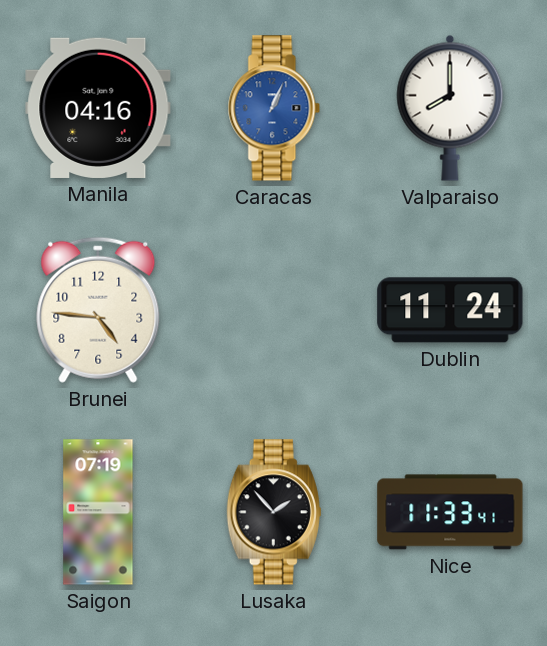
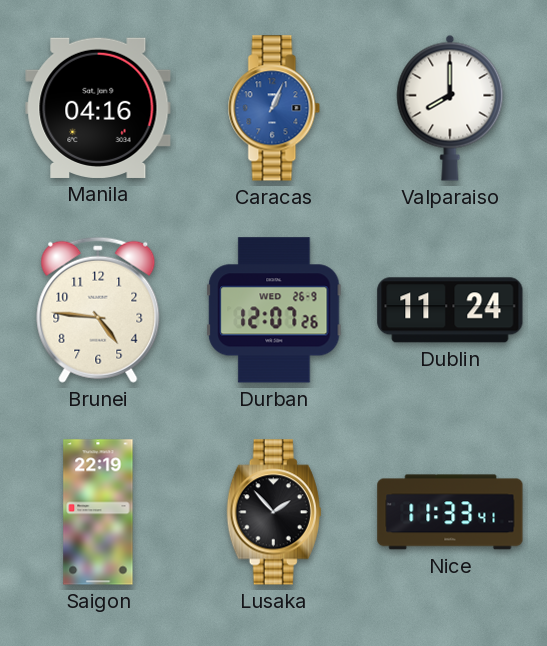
Durban: none -> 12:07 (274, 310)
Saigon: 07:19 -> 22:19 (98, 512)
